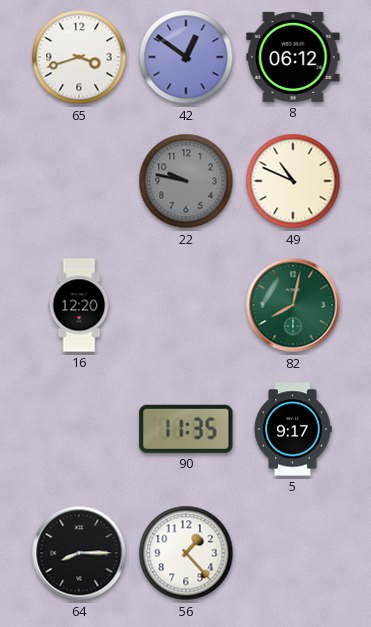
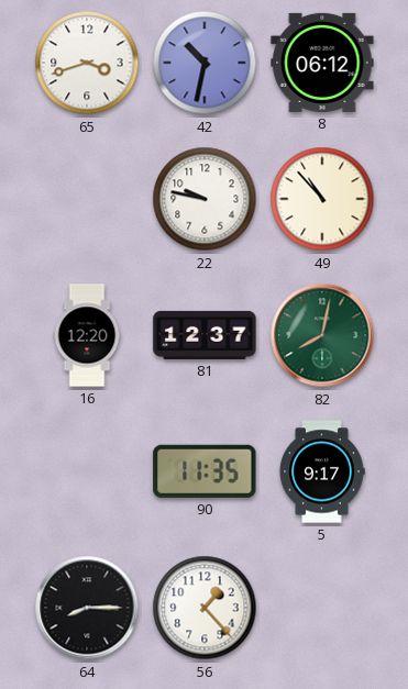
42: 12:51 -> 10:32 (205, 63)
22 dial: grey -> white (205, 199)
49: 10:49 -> 10:53 (322, 199)
81: none -> 12:37 (205, 335)
